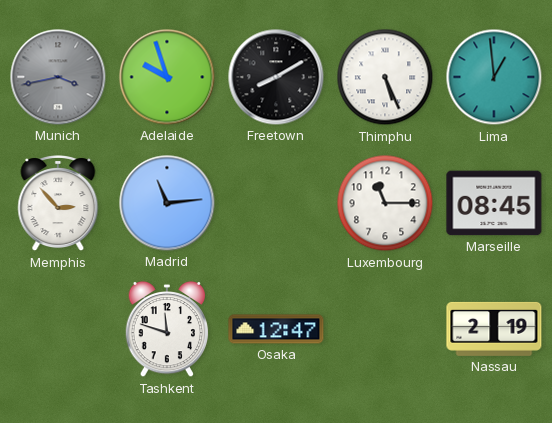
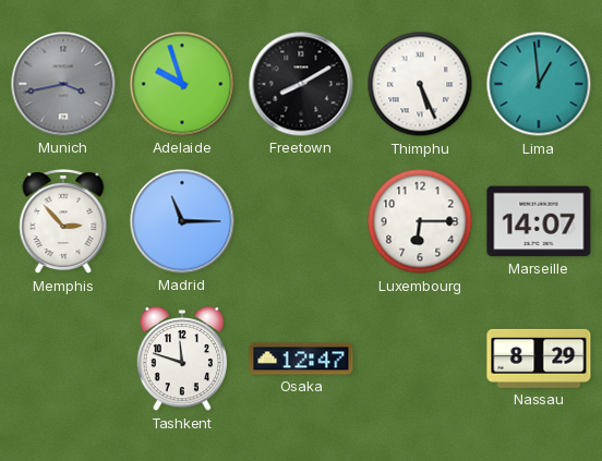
Madrid: 11:14 -> 11:15 (182, 221)
Luxembourg: 11:15 -> 6:15 (420, 221)
Marseille: 08:45 -> 14:07 (539, 221)
Nassau: 2:19 -> 8:29 (539, 359)
